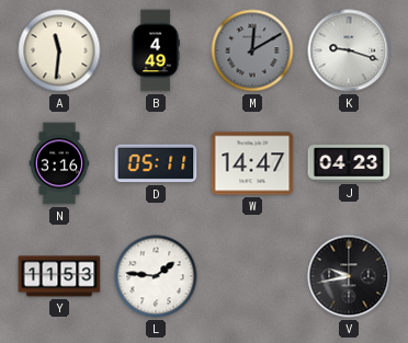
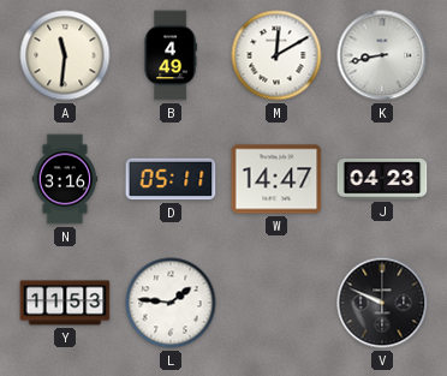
M dial: grey -> white (276, 55)
K: 9:18 -> 8:43 (382, 55)
V: 9:43 -> 9:49 (382, 303)
